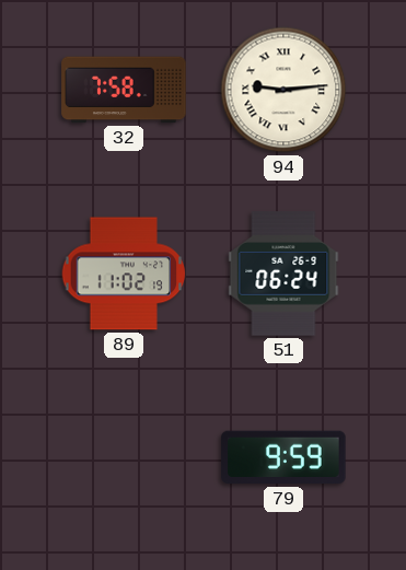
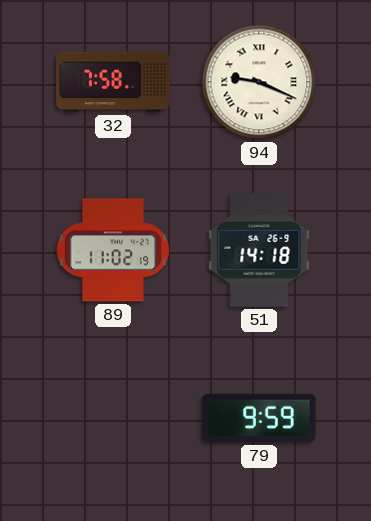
94: 9:14 -> 9:19 (259, 82)
51: 06:24 -> 14:18 (259, 250)
